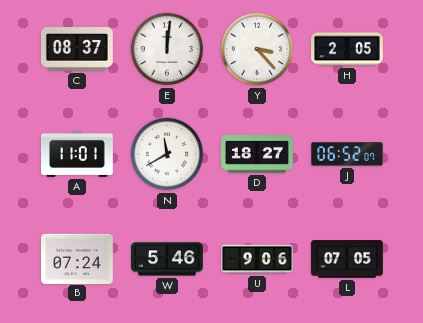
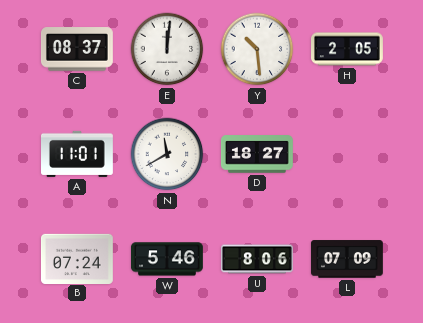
Y: 3:23 -> 10:29 (257, 49)
J: 06:52 -> none (348, 154)
U: 9:06 -> 8:06 (258, 259)
L: 07:05 -> 07:09 (347, 259)
